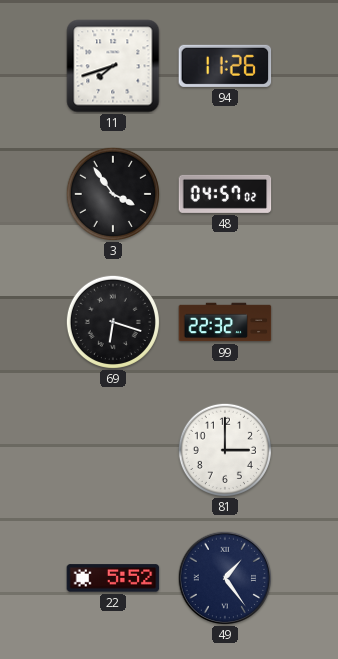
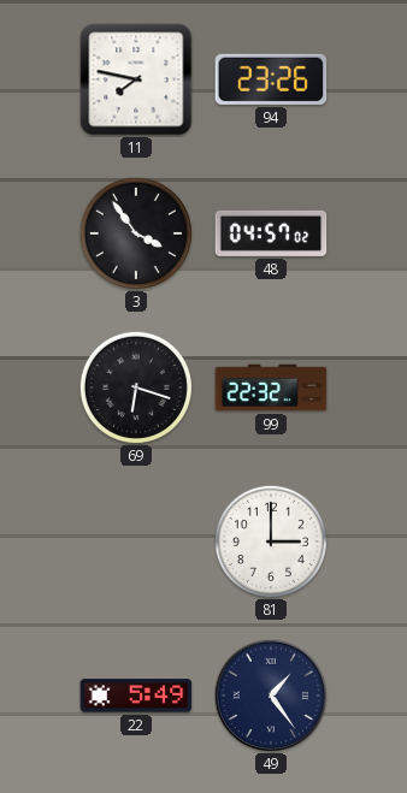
11: 7:42 -> 7:47 (136, 79)
94: 11:26 -> 23:26 (271, 79)
22: 5:52 -> 5:49 (136, 696)
